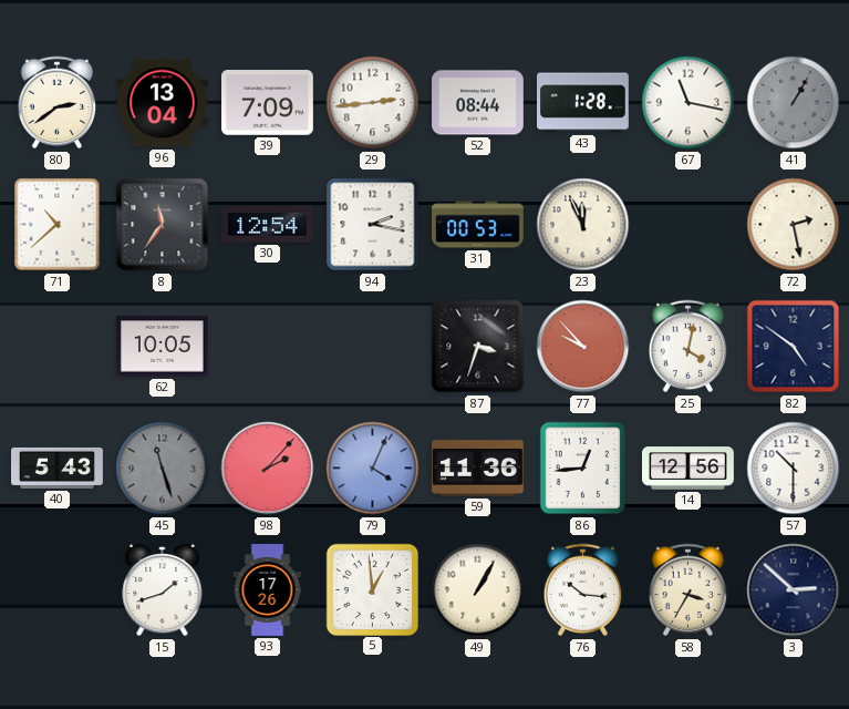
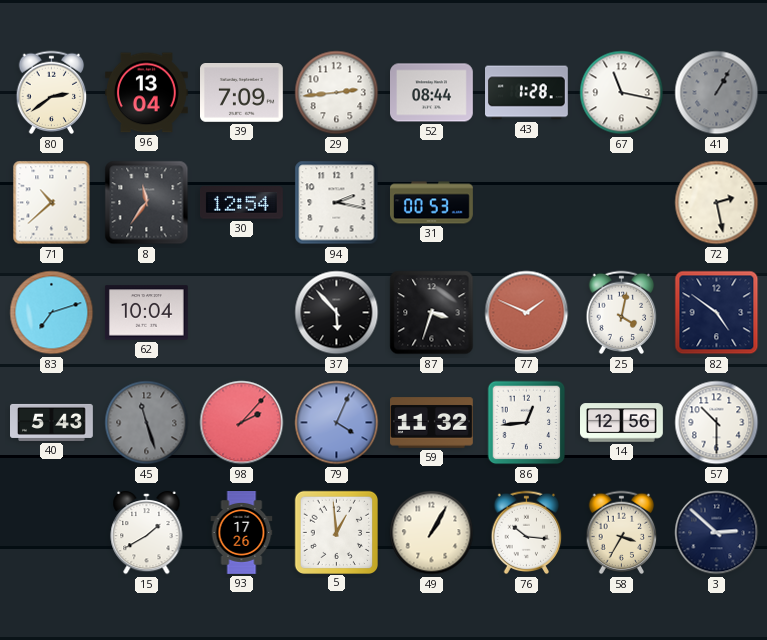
23: 11:56 -> none (583, 225)
83: none -> 7:12 (52, 313)
62: 10:05 -> 10:04 (146, 313)
37: none -> 5:53 (337, 313)
77: 9:53 -> 1:49 (527, 313)
59: 11:36 -> 11:32 (432, 423)
15: 1:42 -> 1:40 (147, 533)
